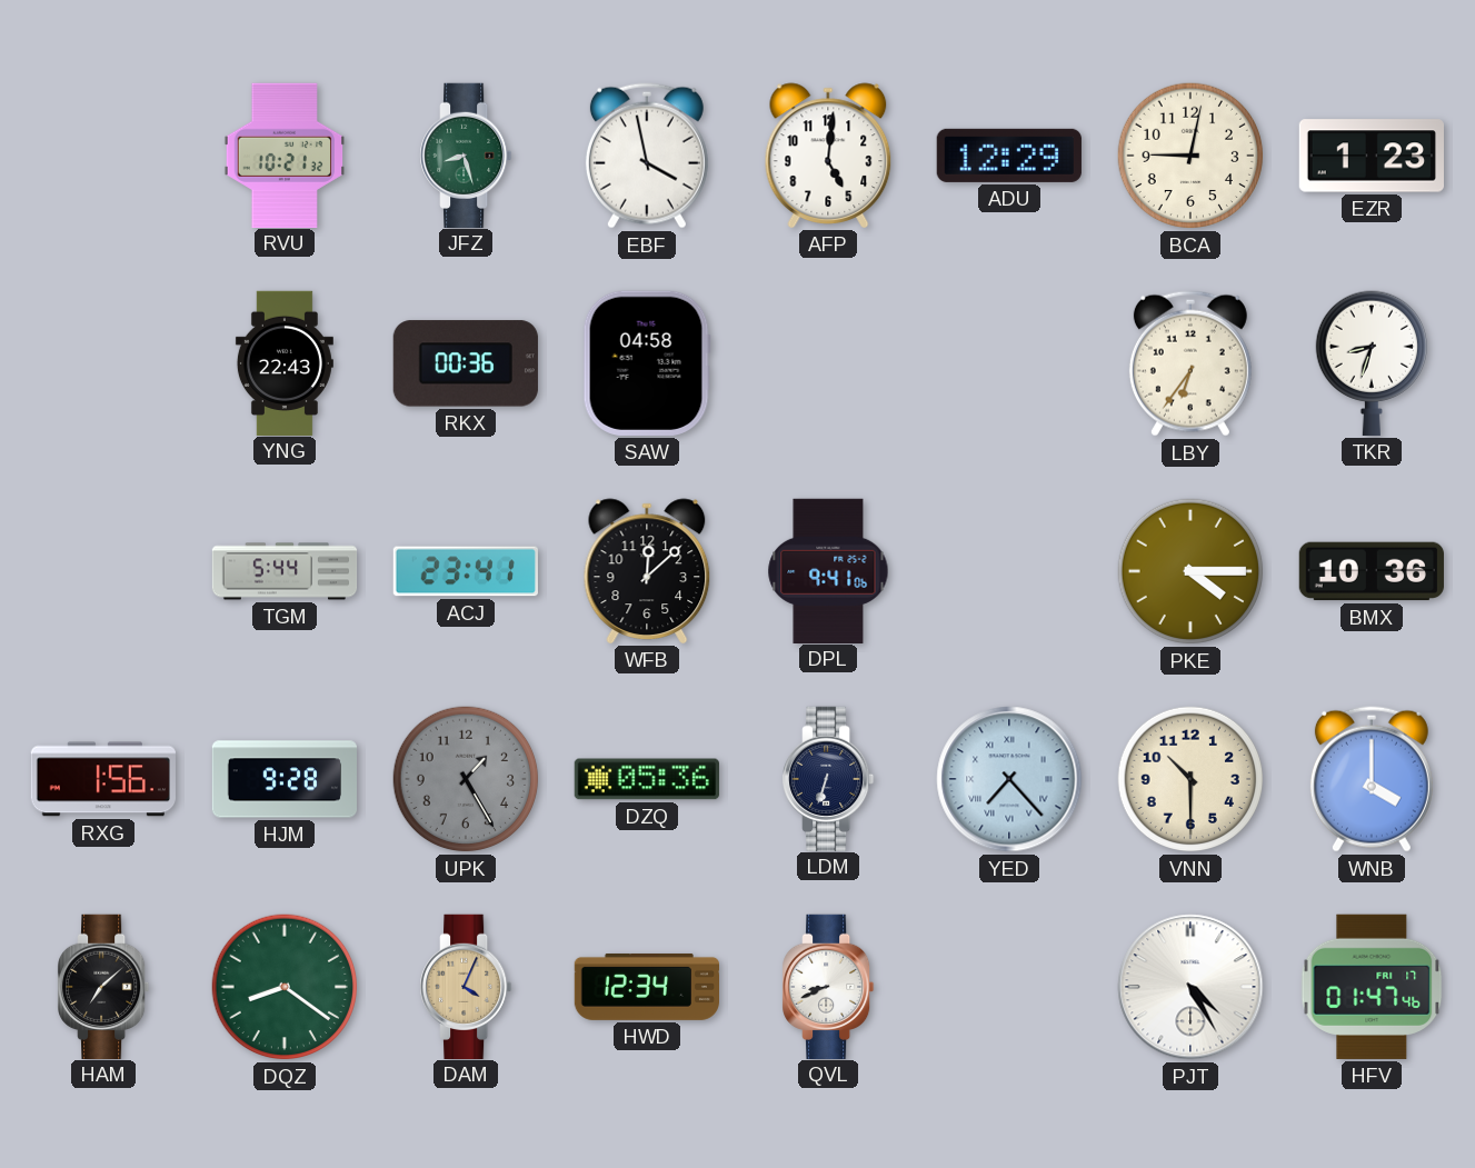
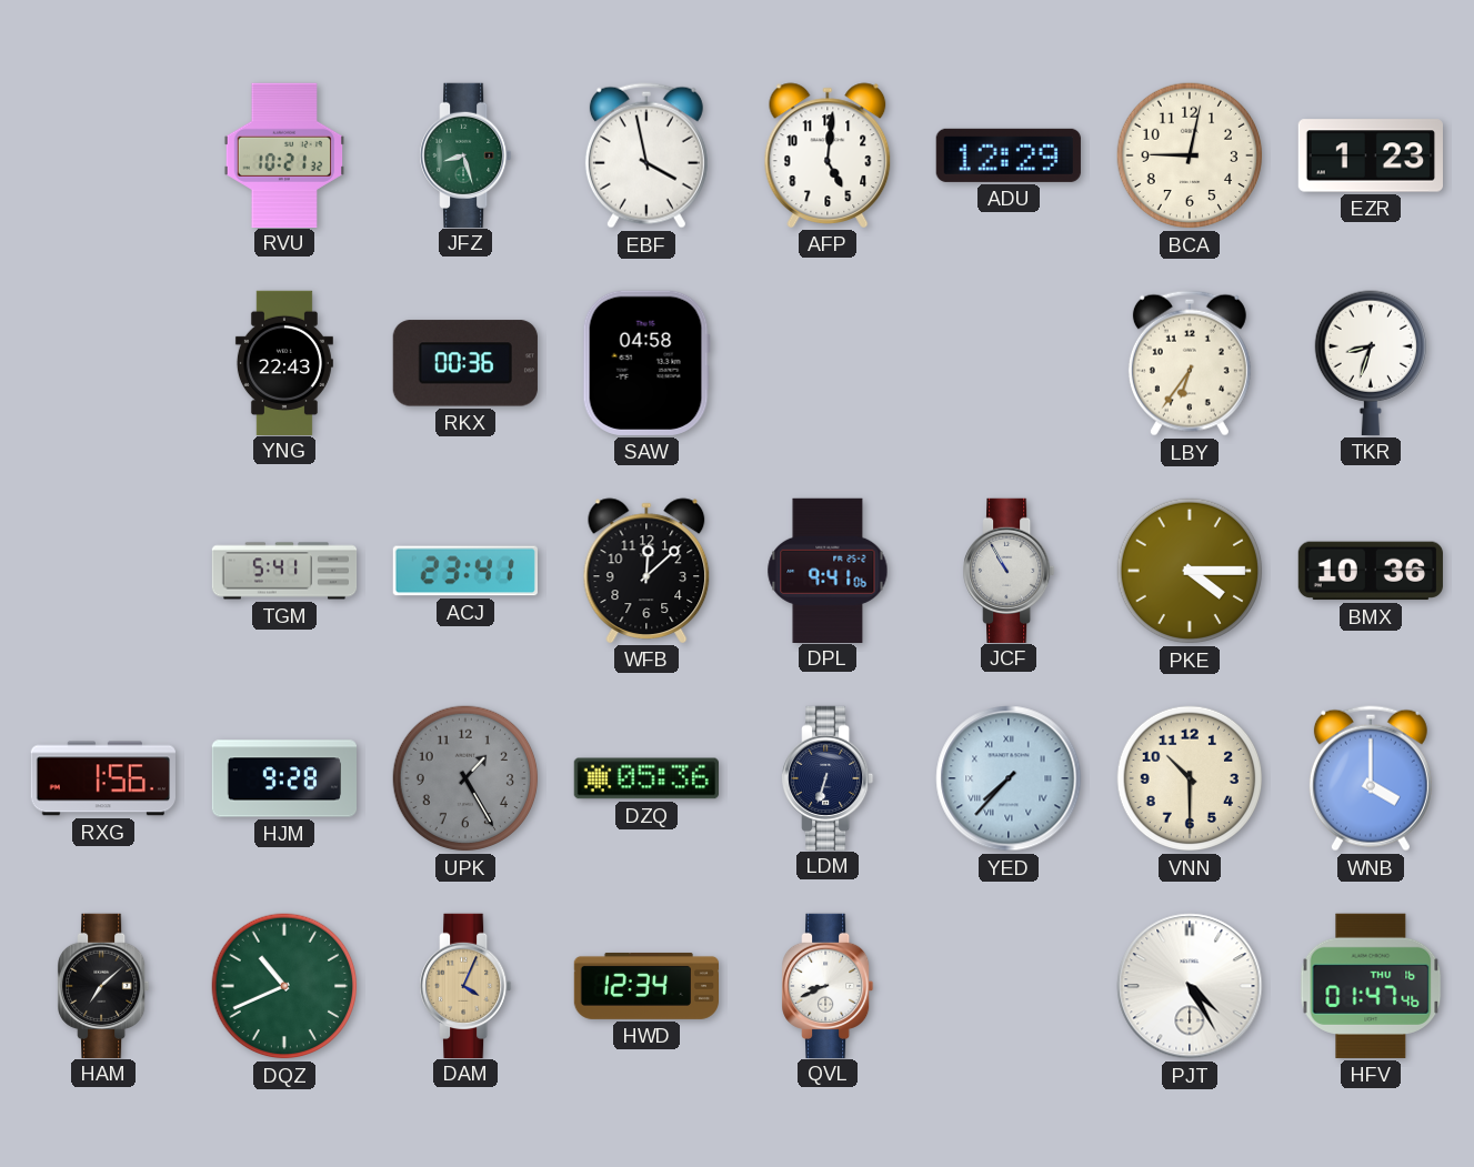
TGM: 5:44 -> 5:41 (284, 571)
JCF: none -> 10:55 (1009, 570)
YED: 7:23 -> 7:37 (1009, 778)
DQZ: 8:21 -> 10:41 (284, 986)
HFV date: FRI 17 -> THU 16 (1371, 986)
